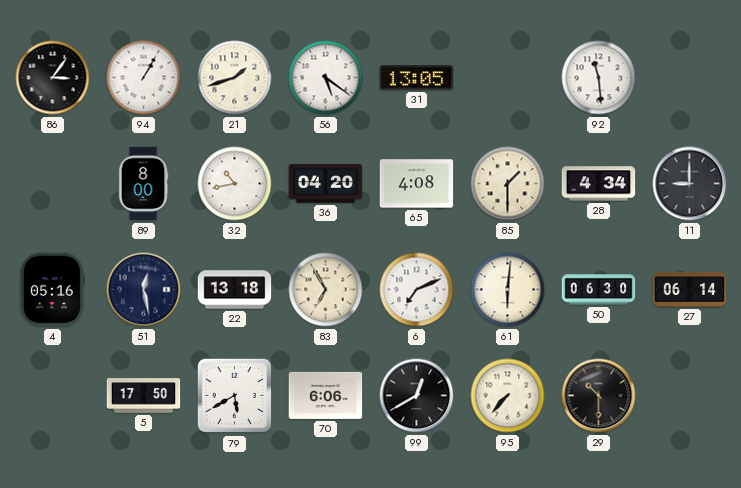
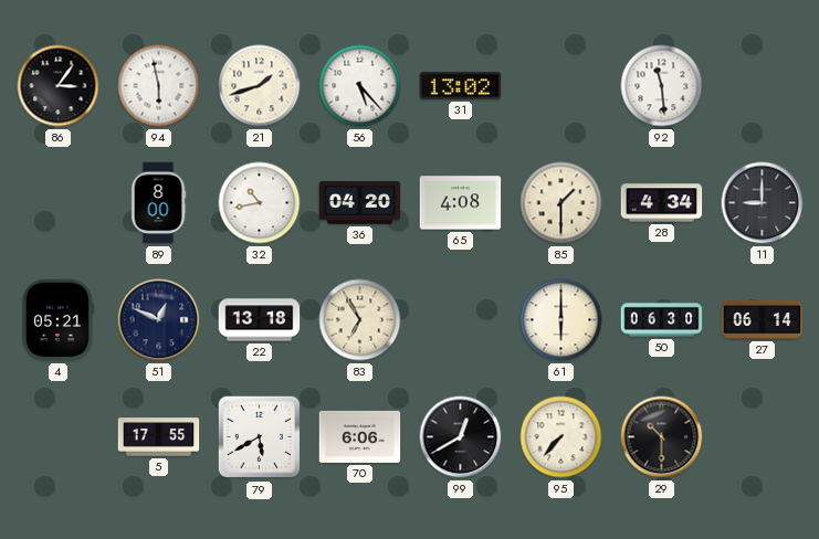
94: 1:05 -> 5:58 (159, 86)
56: 5:21 -> 5:23 (360, 86)
31: 13:05 -> 13:02 (461, 86)
4: 05:16 -> 05:21 (57, 320)
51: 12:28 -> 12:49 (159, 320)
6: 7:11 -> none (417, 290)
61: 6:01 -> 6:00 (561, 320)
5: 17:50 -> 17:55 (159, 437)
